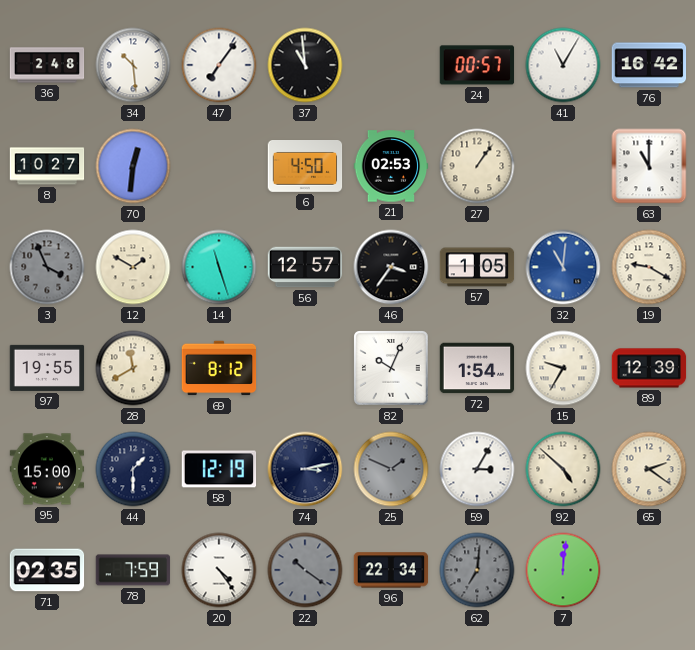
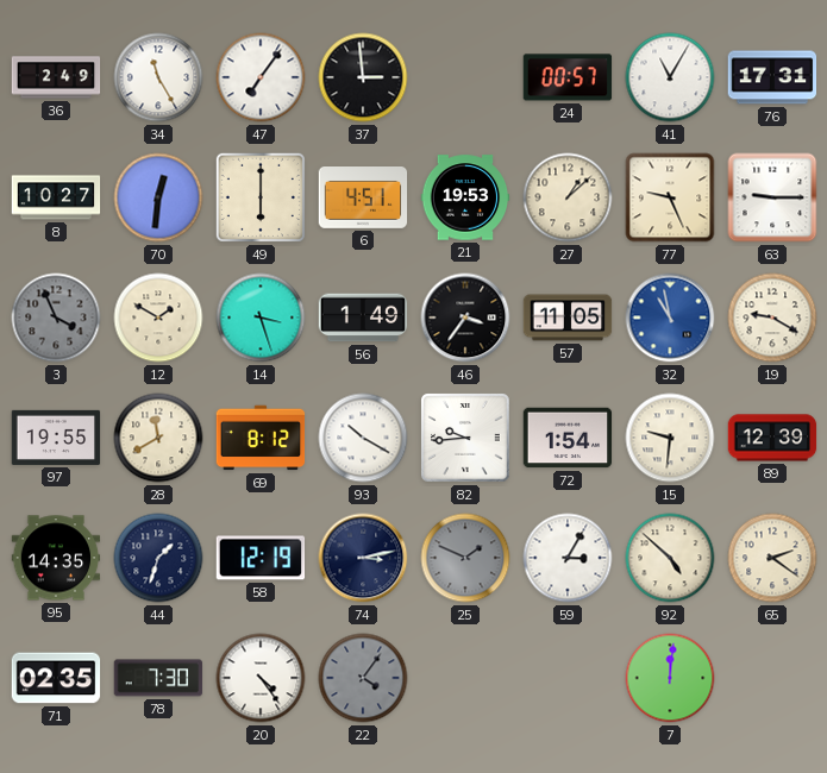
36: 2:48 -> 2:49 (56, 77)
34: 10:29 -> 11:25 (158, 77)
37: 10:59 -> 2:59 (363, 77)
76: 16:42 -> 17:31 (772, 77)
49: none -> 6:00 (261, 197)
6: 4:50 -> 4:51 (363, 199)
21: 02:53 -> 19:53 (465, 197)
27: 1:06 -> 1:08 (568, 197)
77: none -> 9:26 (670, 197)
63: 11:00 -> 9:15 (772, 197)
14: 11:27 -> 3:27 (261, 318)
56: 12:57 -> 1:49 (363, 318)
57: 1:05 -> 11:05 (568, 318)
32: 11:01 -> 10:58 (670, 318)
93: none -> 10:20 (363, 438)
82: 10:04 -> 9:44 (465, 438)
15: 9:35 -> 9:31 (670, 438)
95: 15:00 -> 14:35 (56, 558)
44: 1:30 -> 1:33 (158, 558)
78: 7:59 -> 7:30 (158, 678)
22: 10:21 -> 4:06 (363, 678)
96: 22:34 -> none (391, 570)
62: 7:01 -> none (477, 570)
